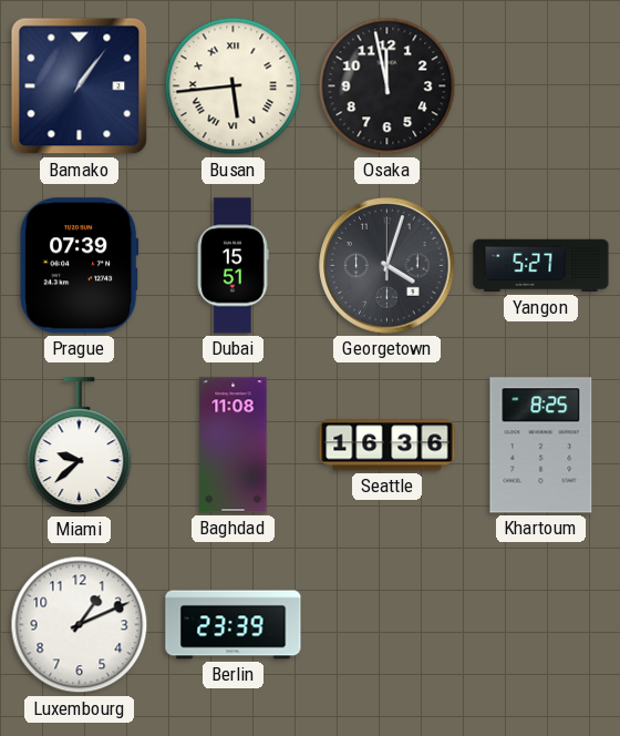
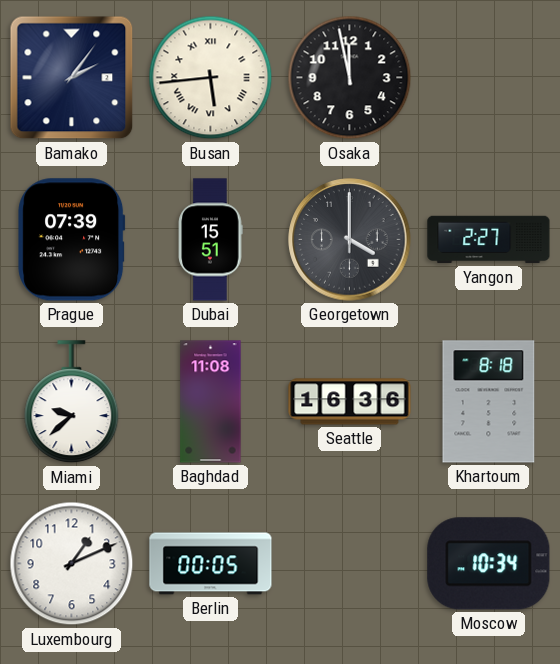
Bamako: 1:06 -> 2:06 (72, 78)
Georgetown: 4:03 -> 4:00 (350, 240)
Yangon: 5:27 -> 2:27 (489, 240)
Khartoum: 8:25 -> 8:18 (489, 402)
Berlin: 23:39 -> 00:05 (211, 564)
Moscow: none -> 10:34 (489, 564)
